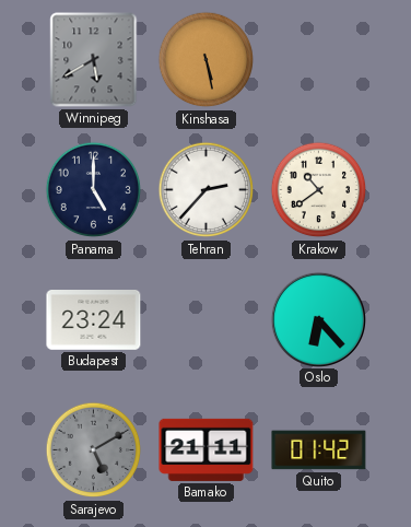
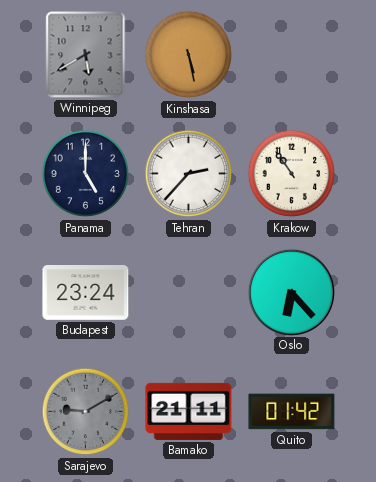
Krakow: 10:39 -> 10:54 (292, 174)
Sarajevo: 5:10 -> 9:10 (86, 412)
